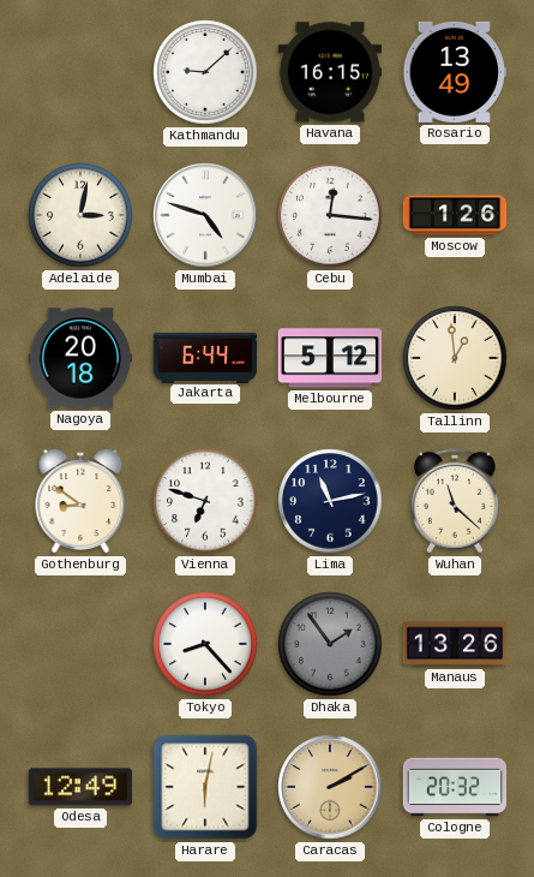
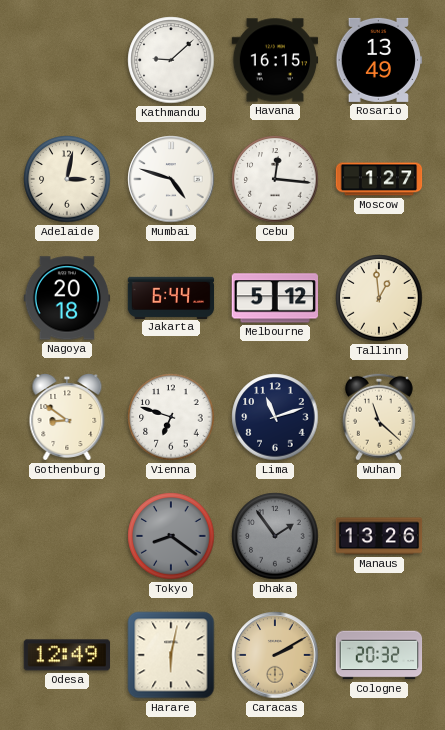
Moscow: 1:26 -> 1:27 (379, 179)
Lima: 11:13 -> 11:12 (275, 417)
Tokyo: 8:23 -> 8:21 (171, 536)
Tokyo dial: white -> grey (171, 536)
